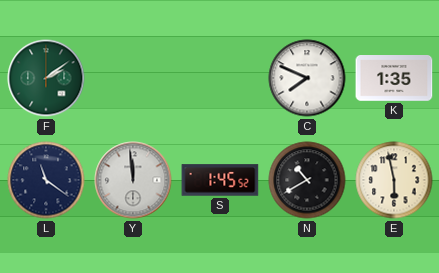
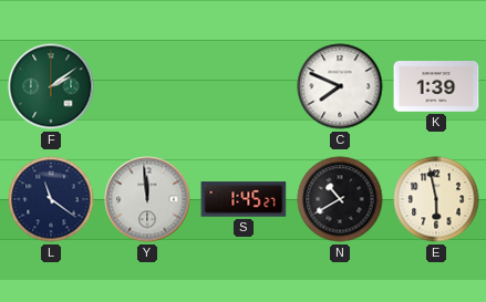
K: 1:35 -> 1:39 (436, 87)
S: 1:45:52 -> 1:45:27 (244, 199)
